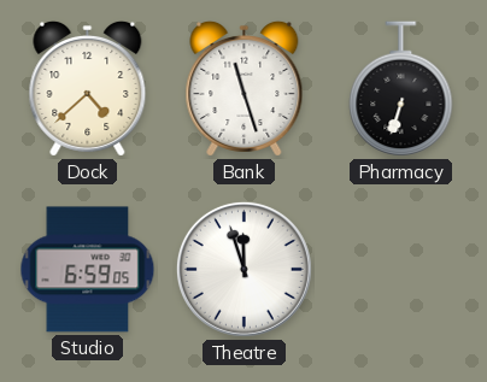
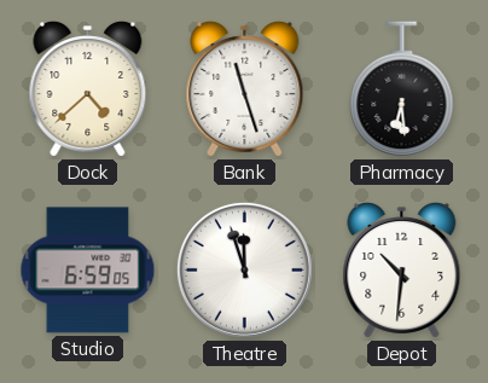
Pharmacy: 6:33 -> 6:29 (402, 89)
Depot: none -> 10:31 (402, 269)
